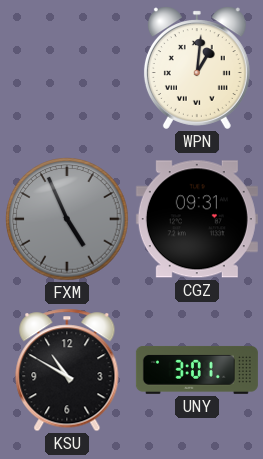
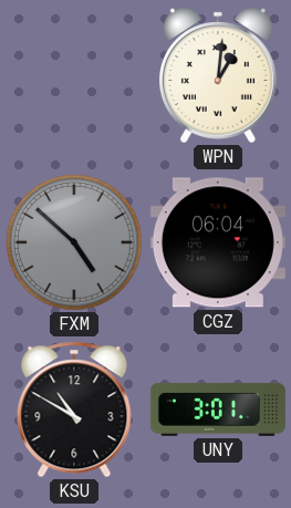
FXM: 4:56 -> 4:52 (74, 242)
CGZ: 09:31 -> 06:04 (218, 242)
